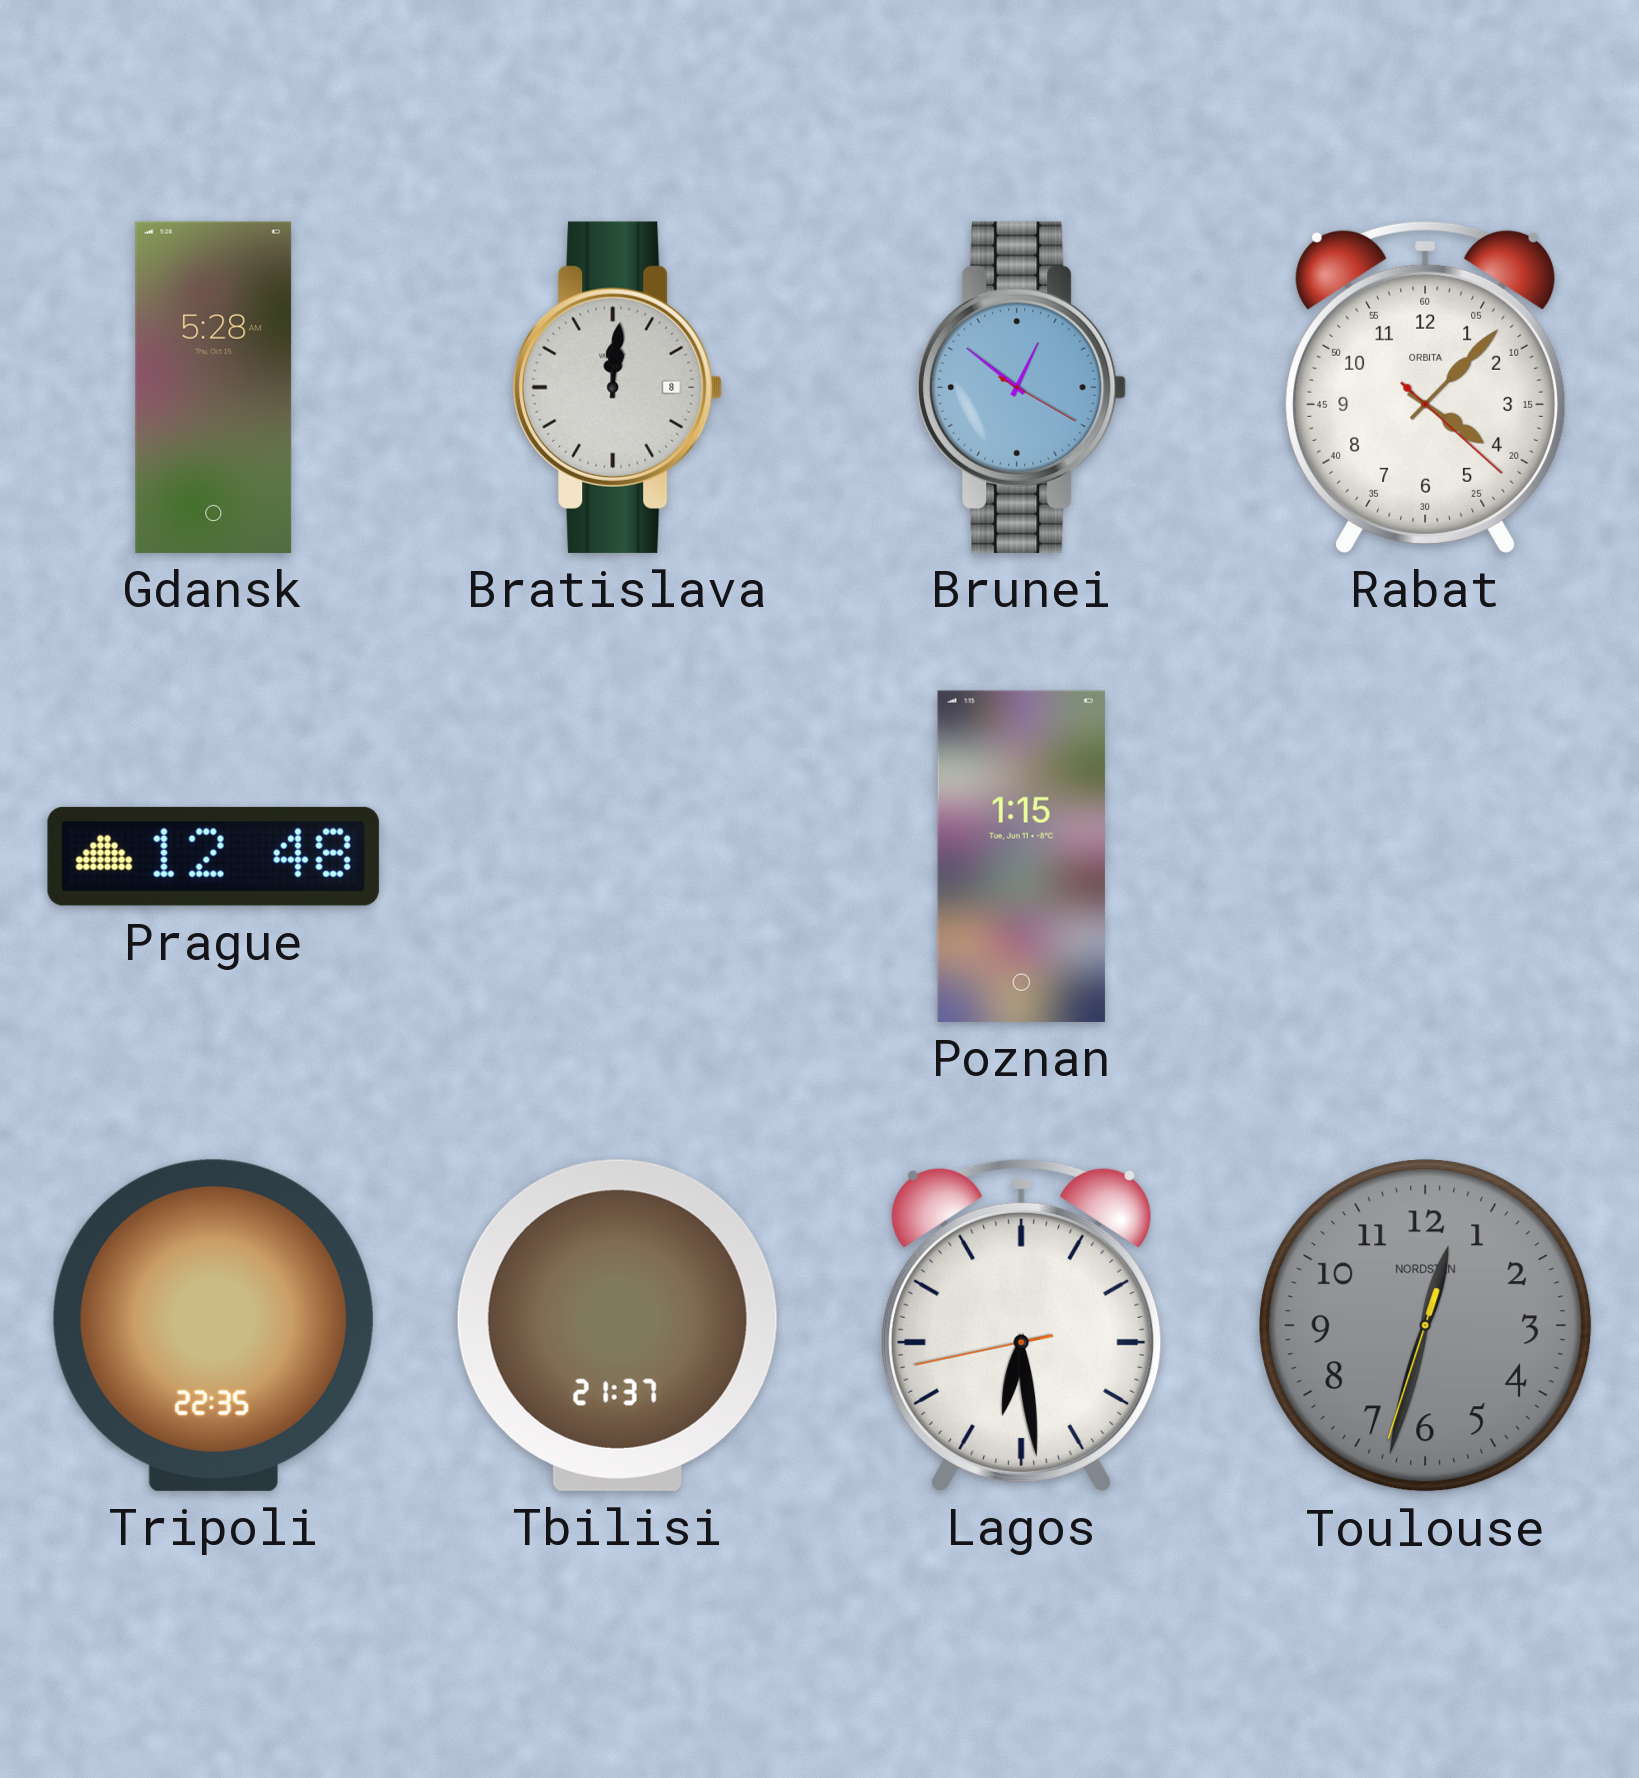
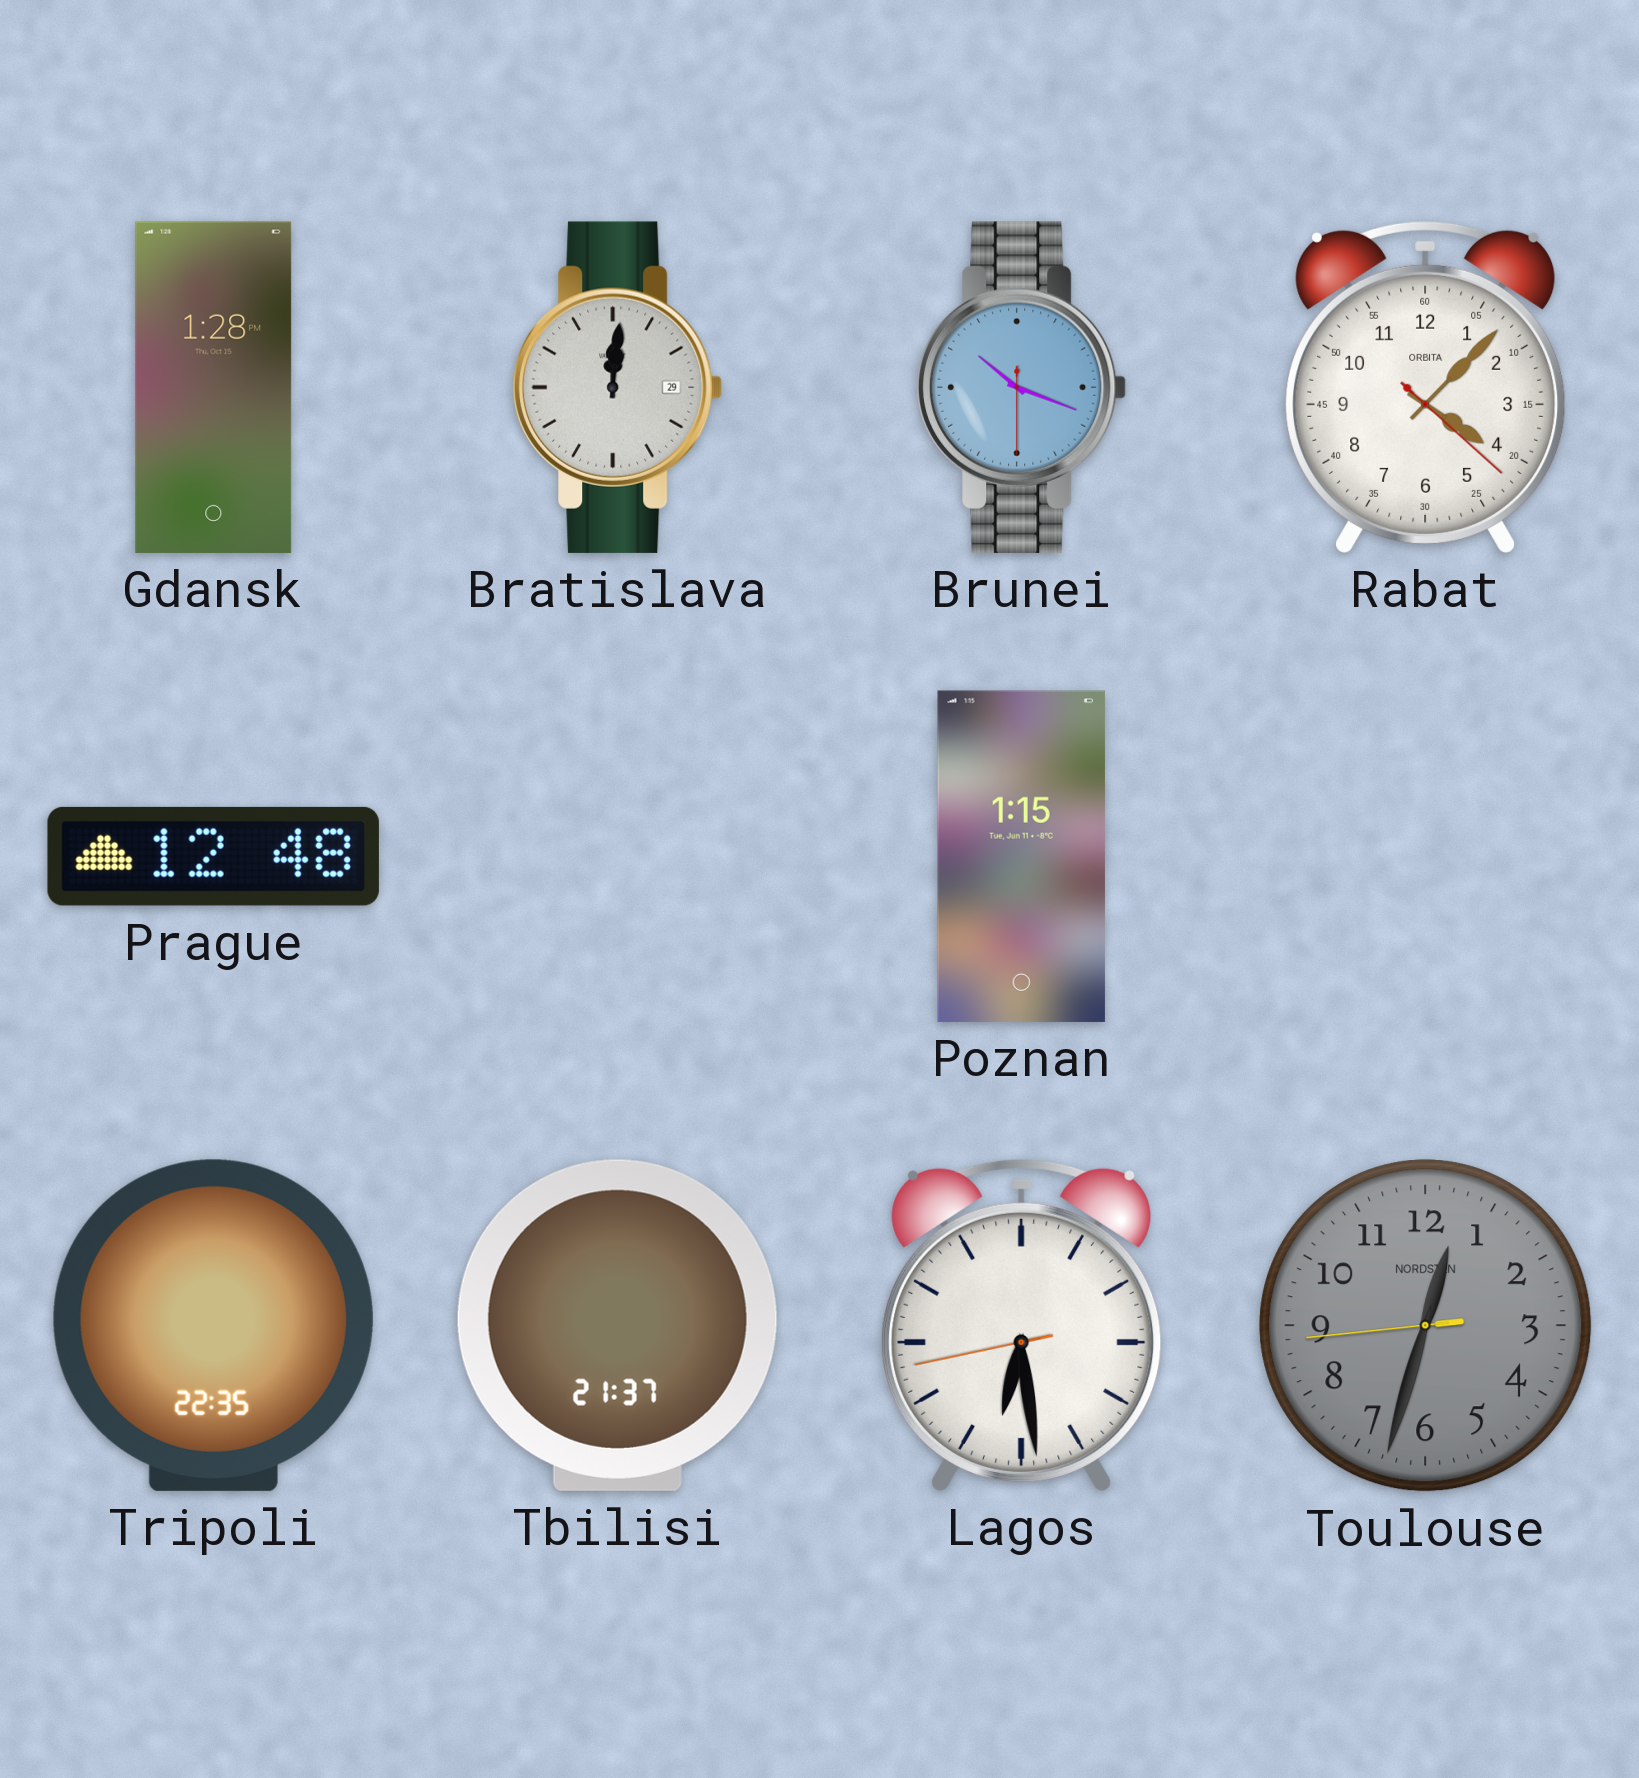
Gdansk: 5:28 -> 1:28 (214, 387)
Bratislava date: 8 -> 29 (618, 387)
Brunei: 12:51 -> 10:18 (1022, 387)
Toulouse: 12:32:33 -> 12:32:44 (1426, 1326)
